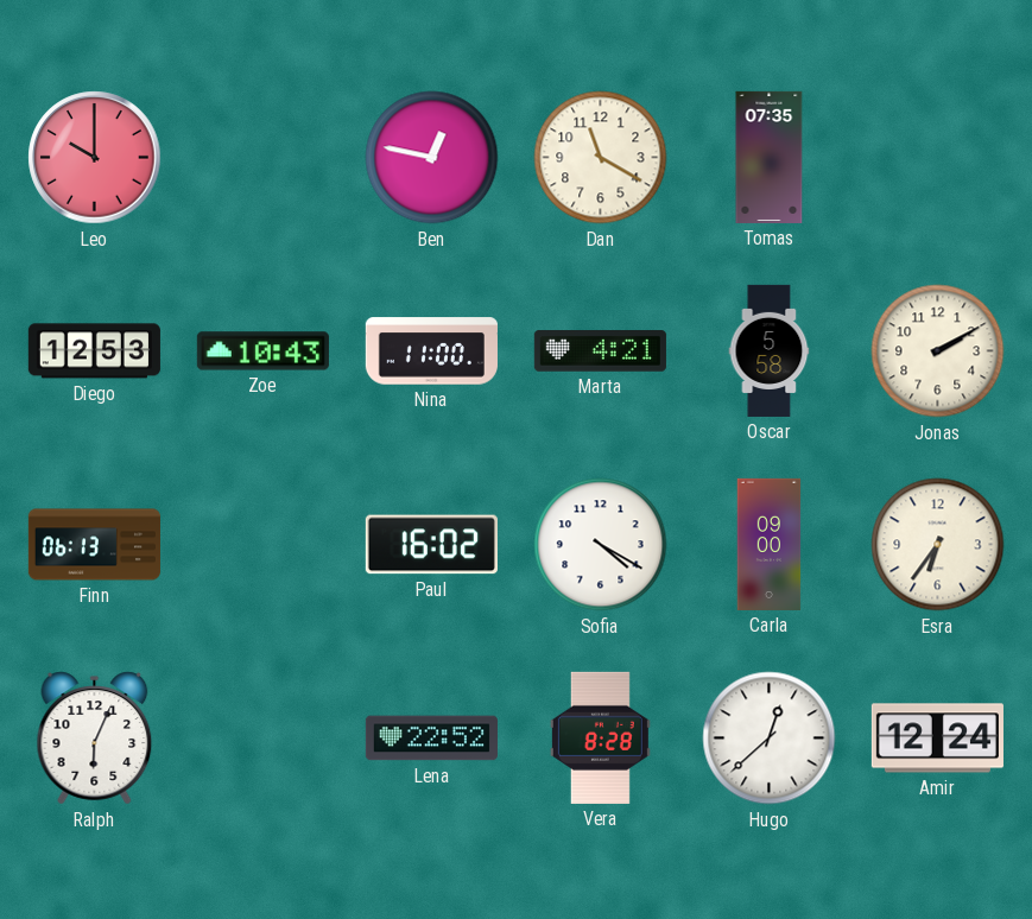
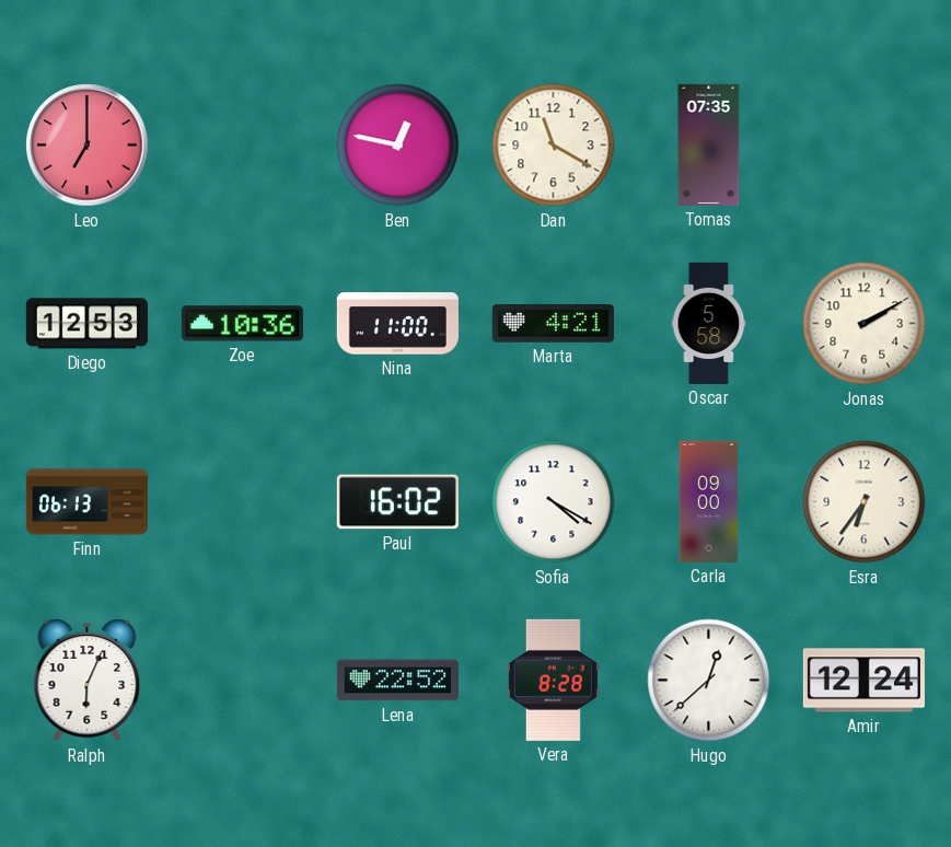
Leo: 10:00 -> 7:00 (88, 146)
Zoe: 10:43 -> 10:36 (242, 324)
